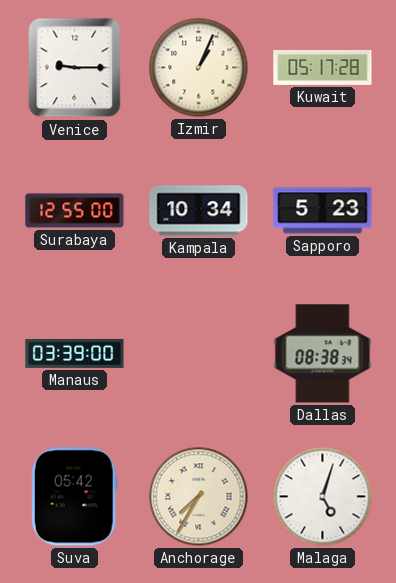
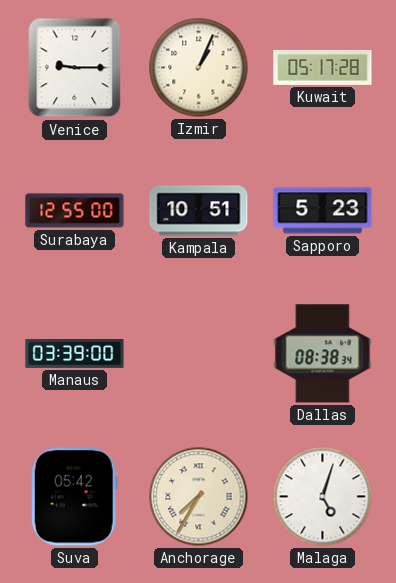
Kampala: 10:34 -> 10:51 (199, 211)
